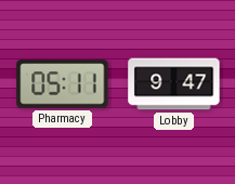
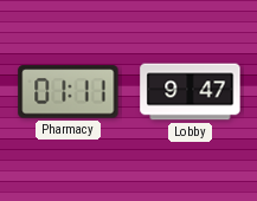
Pharmacy: 05:11 -> 01:11 (69, 92)
